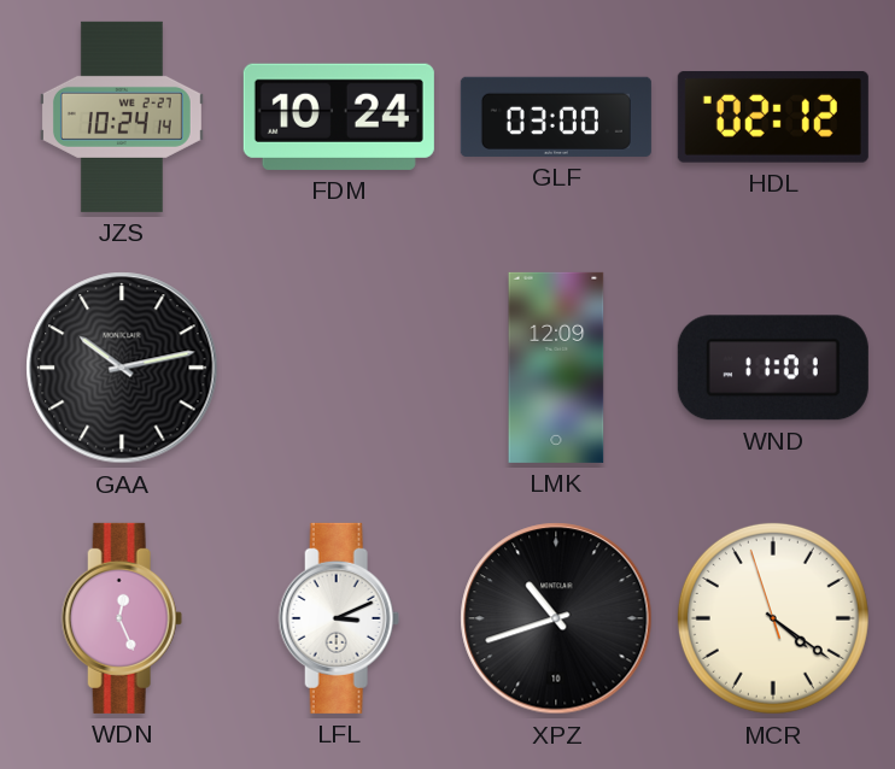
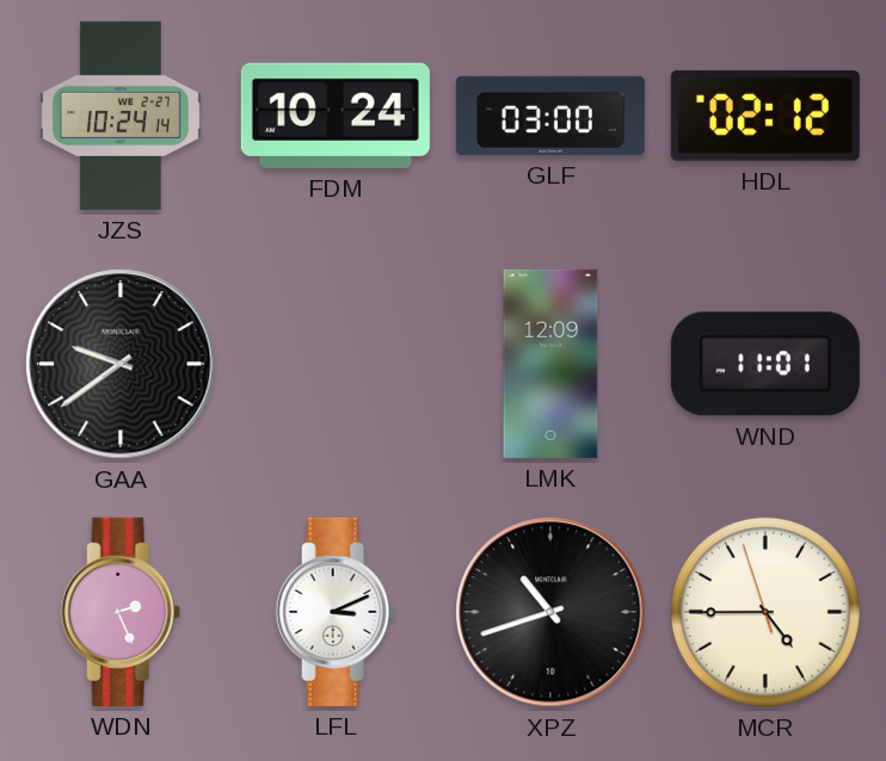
GAA: 10:13 -> 9:39 (121, 364)
WDN: 12:26 -> 2:26 (121, 612)
MCR: 4:20 -> 4:44 (765, 612)
